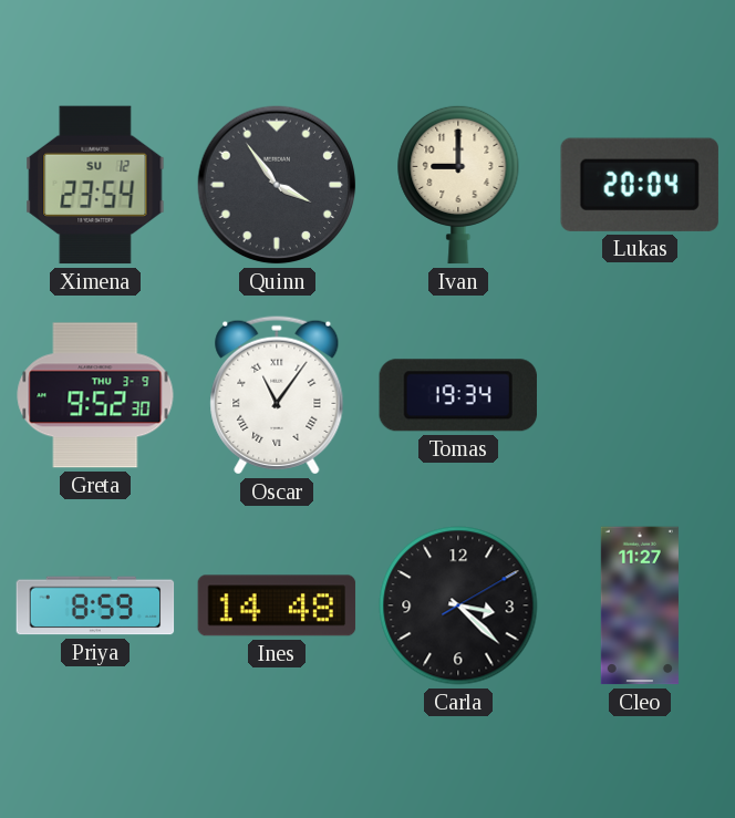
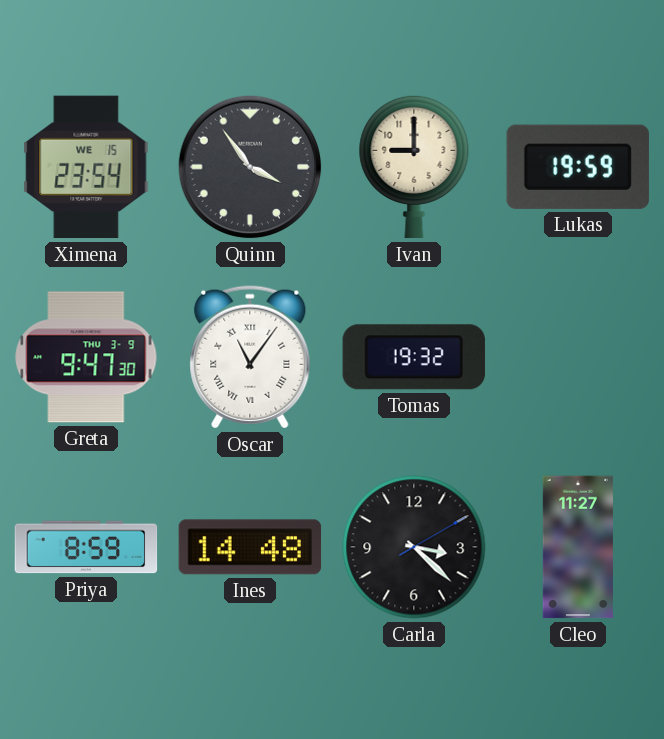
Ximena date: SU 12 -> WE 15 (86, 167)
Lukas: 20:04 -> 19:59 (578, 167)
Greta: 9:52 -> 9:47 (86, 357)
Tomas: 19:34 -> 19:32 (414, 357)
